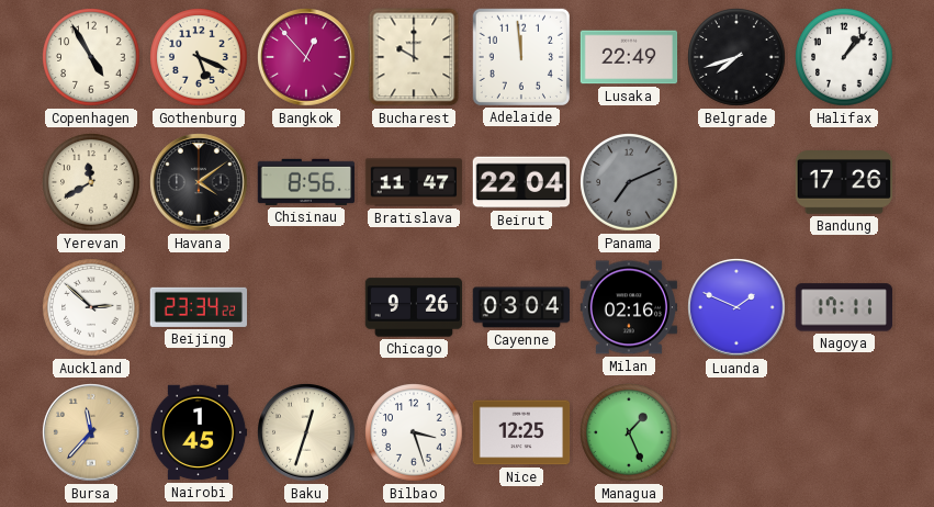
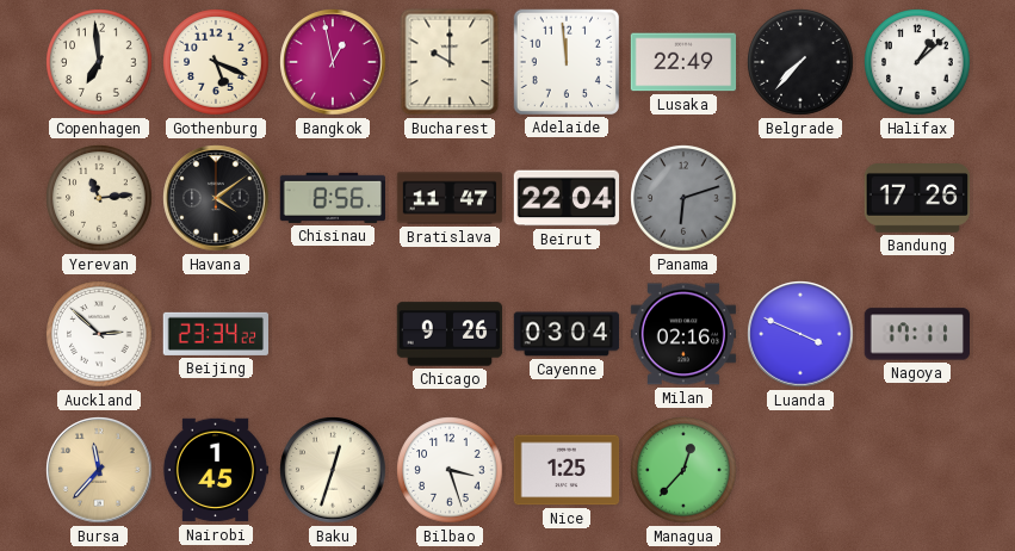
Copenhagen: 4:55 -> 6:59 (99, 62)
Bangkok: 12:53 -> 12:58 (333, 62)
Belgrade: 7:42 -> 7:37 (800, 62)
Halifax: 1:07 -> 1:08 (917, 62)
Yerevan: 11:40 -> 11:14 (99, 198)
Panama: 7:11 -> 6:12 (683, 198)
Luanda: 1:49 -> 3:49 (800, 334)
Nice: 12:25 -> 1:25 (567, 470)
Managua: 1:26 -> 12:37 (683, 470)
